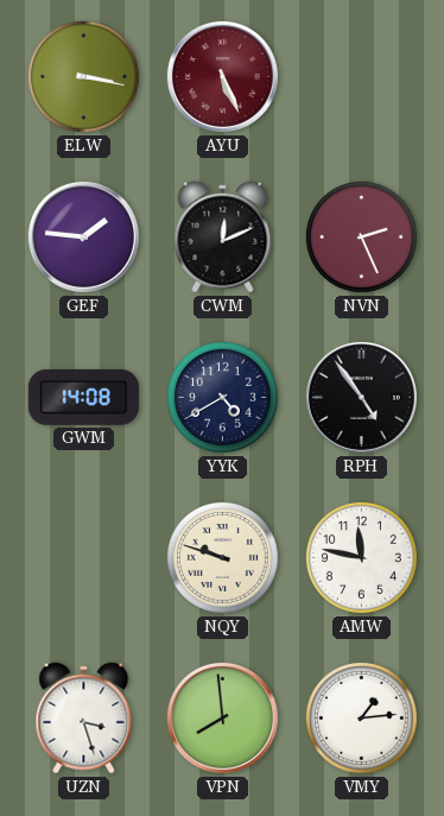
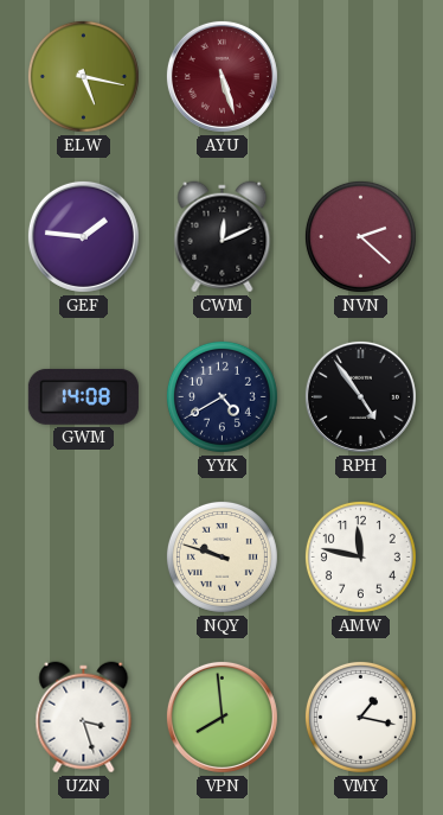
ELW: 3:17 -> 5:17 (83, 76)
AYU: 5:26 -> 5:27 (221, 76)
NVN: 2:26 -> 2:22 (360, 236)
VMY: 1:14 -> 1:17 (360, 717)
